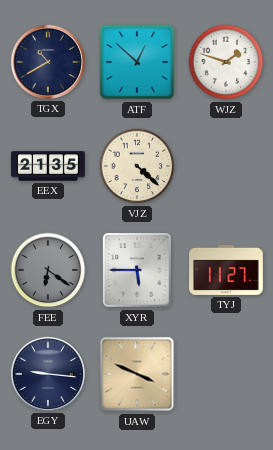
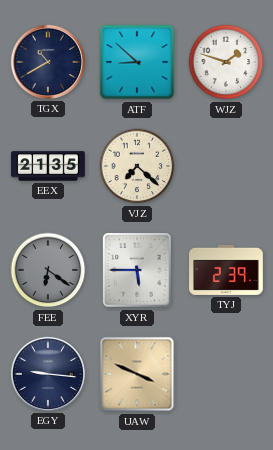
ATF: 12:52 -> 8:52 (137, 62)
VJZ: 4:22 -> 7:22 (137, 166)
TYJ: 11:27 -> 2:39 (227, 270)
